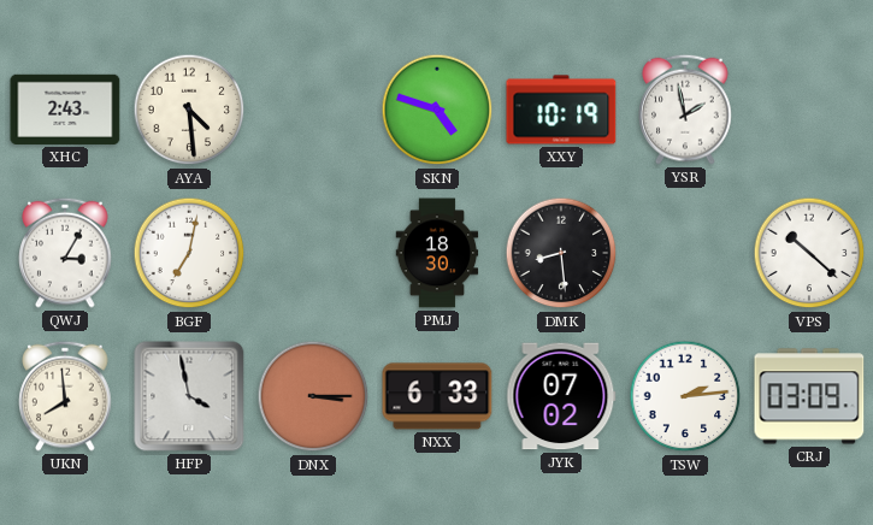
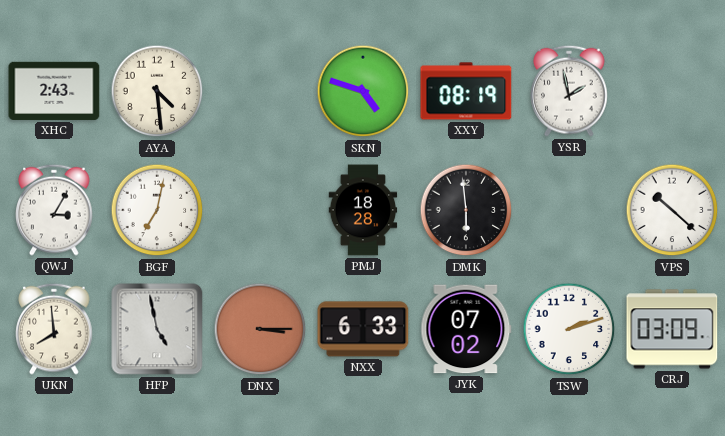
XXY: 10:19 -> 08:19 (466, 91)
PMJ: 18:30 -> 18:28 (363, 210)
DMK: 8:29 -> 5:59 (466, 210)
HFP: 3:58 -> 4:58 (157, 329)
TSW: 2:14 -> 2:12 (569, 329)
